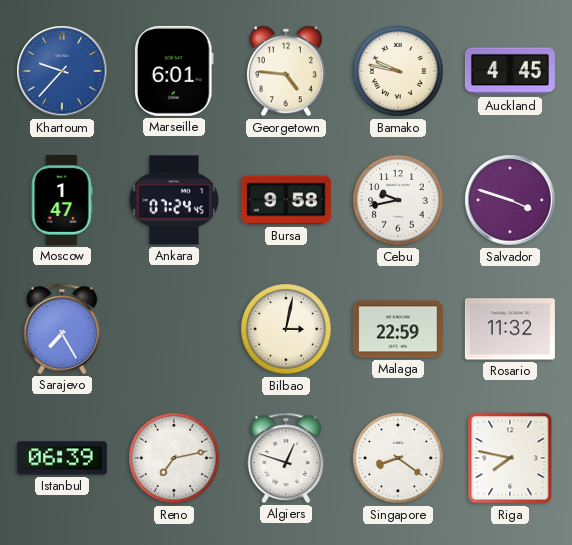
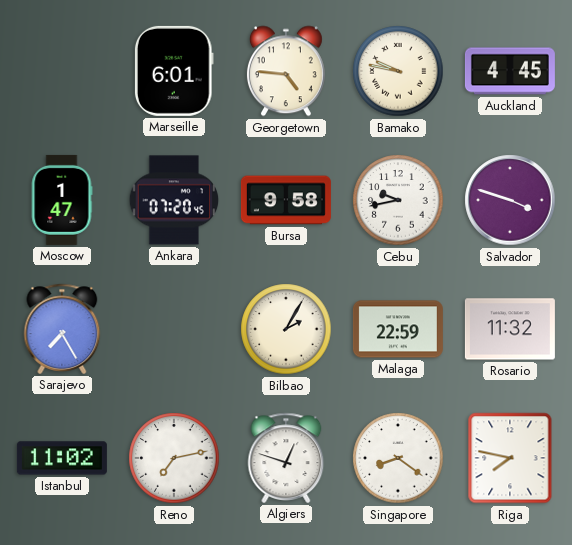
Khartoum: 9:37 -> none (62, 71)
Ankara: 07:24 -> 07:20 (174, 200)
Bilbao: 3:02 -> 2:05 (286, 329)
Istanbul: 06:39 -> 11:02 (62, 458)
